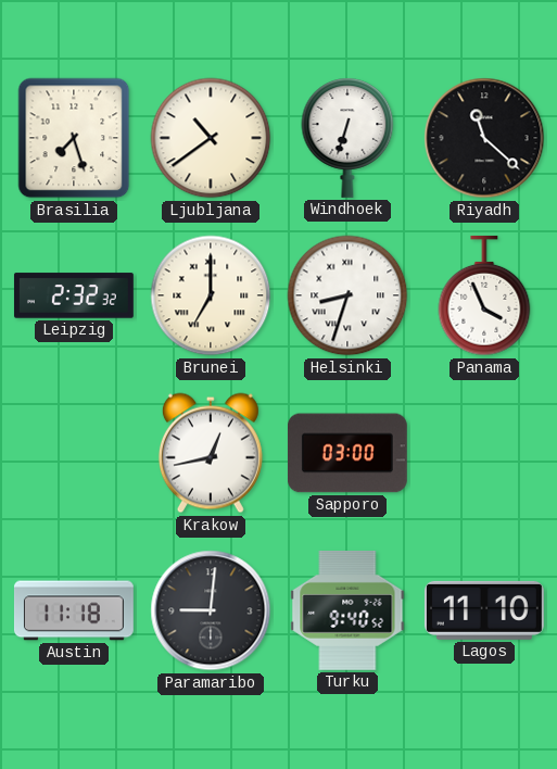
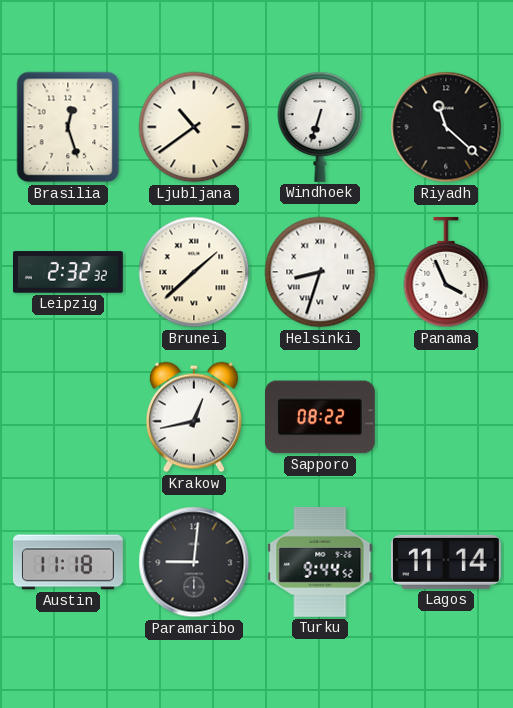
Brasilia: 7:27 -> 12:27 (68, 127)
Brunei: 7:00 -> 1:38 (194, 272)
Sapporo: 03:00 -> 08:22 (320, 417)
Turku: 9:40 -> 9:44 (320, 562)
Lagos: 11:10 -> 11:14 (446, 562)
